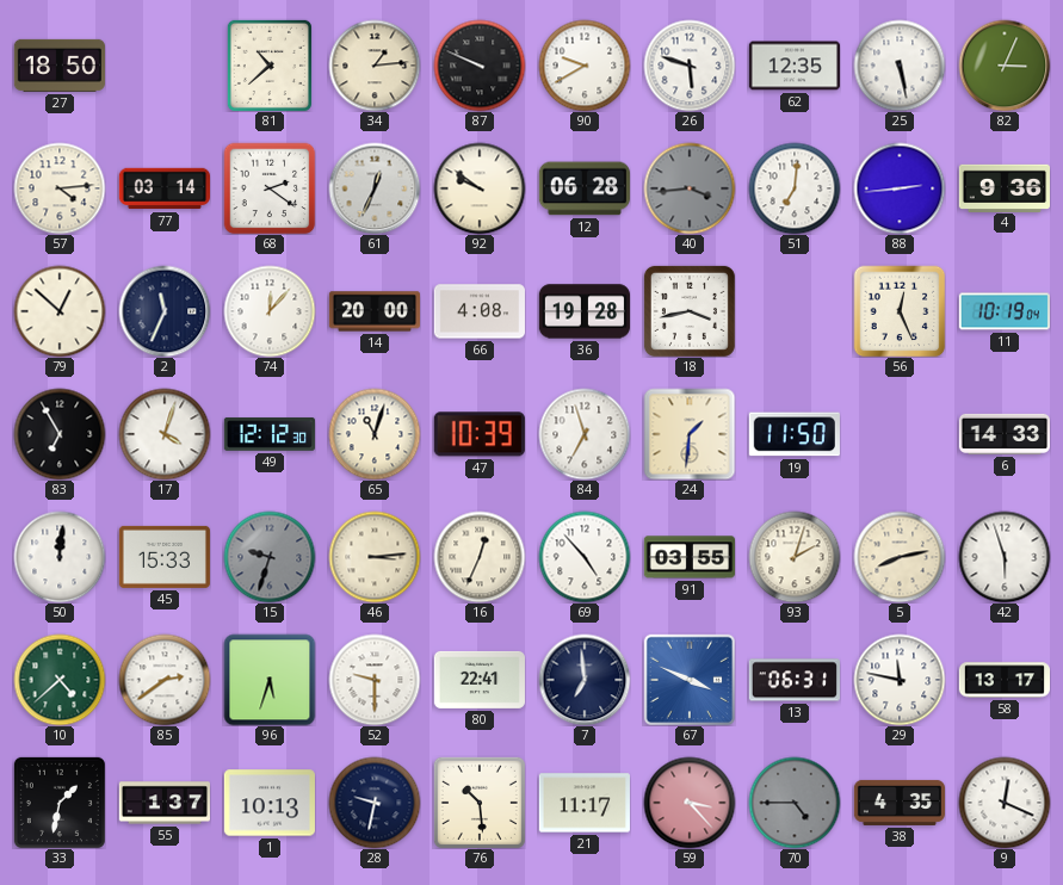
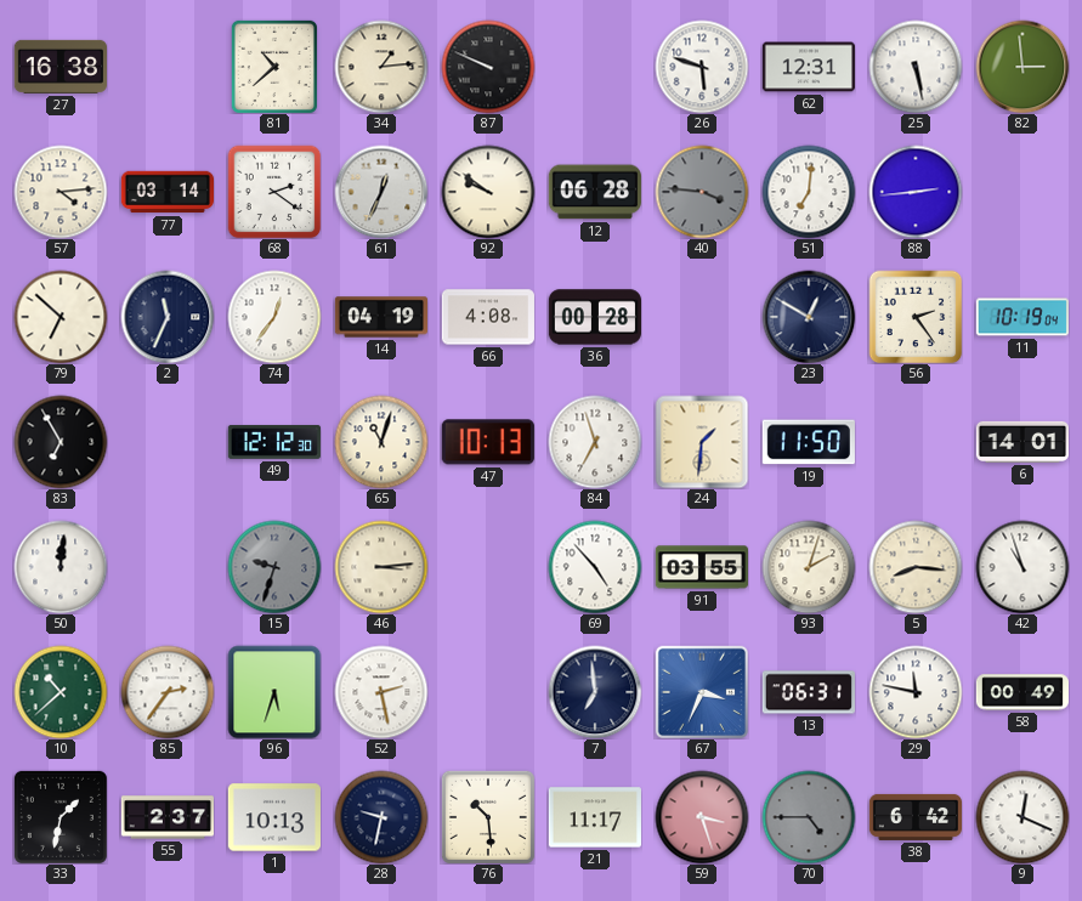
27: 18:50 -> 16:38 (61, 67)
90: 9:40 -> none (585, 66)
62: 12:35 -> 12:31 (809, 67)
82: 3:04 -> 2:59 (1022, 67)
40: 3:44 -> 3:46 (702, 192)
4: 9:36 -> none (1003, 187)
79: 12:52 -> 6:52 (61, 317)
74: 12:07 -> 12:36 (274, 317)
14: 20:00 -> 04:19 (380, 317)
36: 19:28 -> 00:28 (594, 317)
18: 3:43 -> none (690, 311)
23: none -> 12:50 (809, 317)
56: 12:26 -> 2:24 (916, 317)
17: 4:03 -> none (165, 434)
47: 10:39 -> 10:13 (488, 442)
6: 14:33 -> 14:01 (1021, 442)
45: 15:33 -> none (165, 557)
16: 12:34 -> none (480, 557)
5: 8:13 -> 8:16 (916, 567)
42: 5:57 -> 10:57 (1022, 567)
10: 4:38 -> 10:38 (61, 692)
85: 2:39 -> 2:36 (168, 692)
52: 9:30 -> 2:28 (381, 692)
80: 22:41 -> none (480, 680)
67: 3:49 -> 3:34 (702, 692)
58: 13:17 -> 00:49 (1021, 692)
55: 1:37 -> 2:37 (166, 817)
59: 3:23 -> 3:27 (702, 817)
38: 4:35 -> 6:42 (914, 817)
